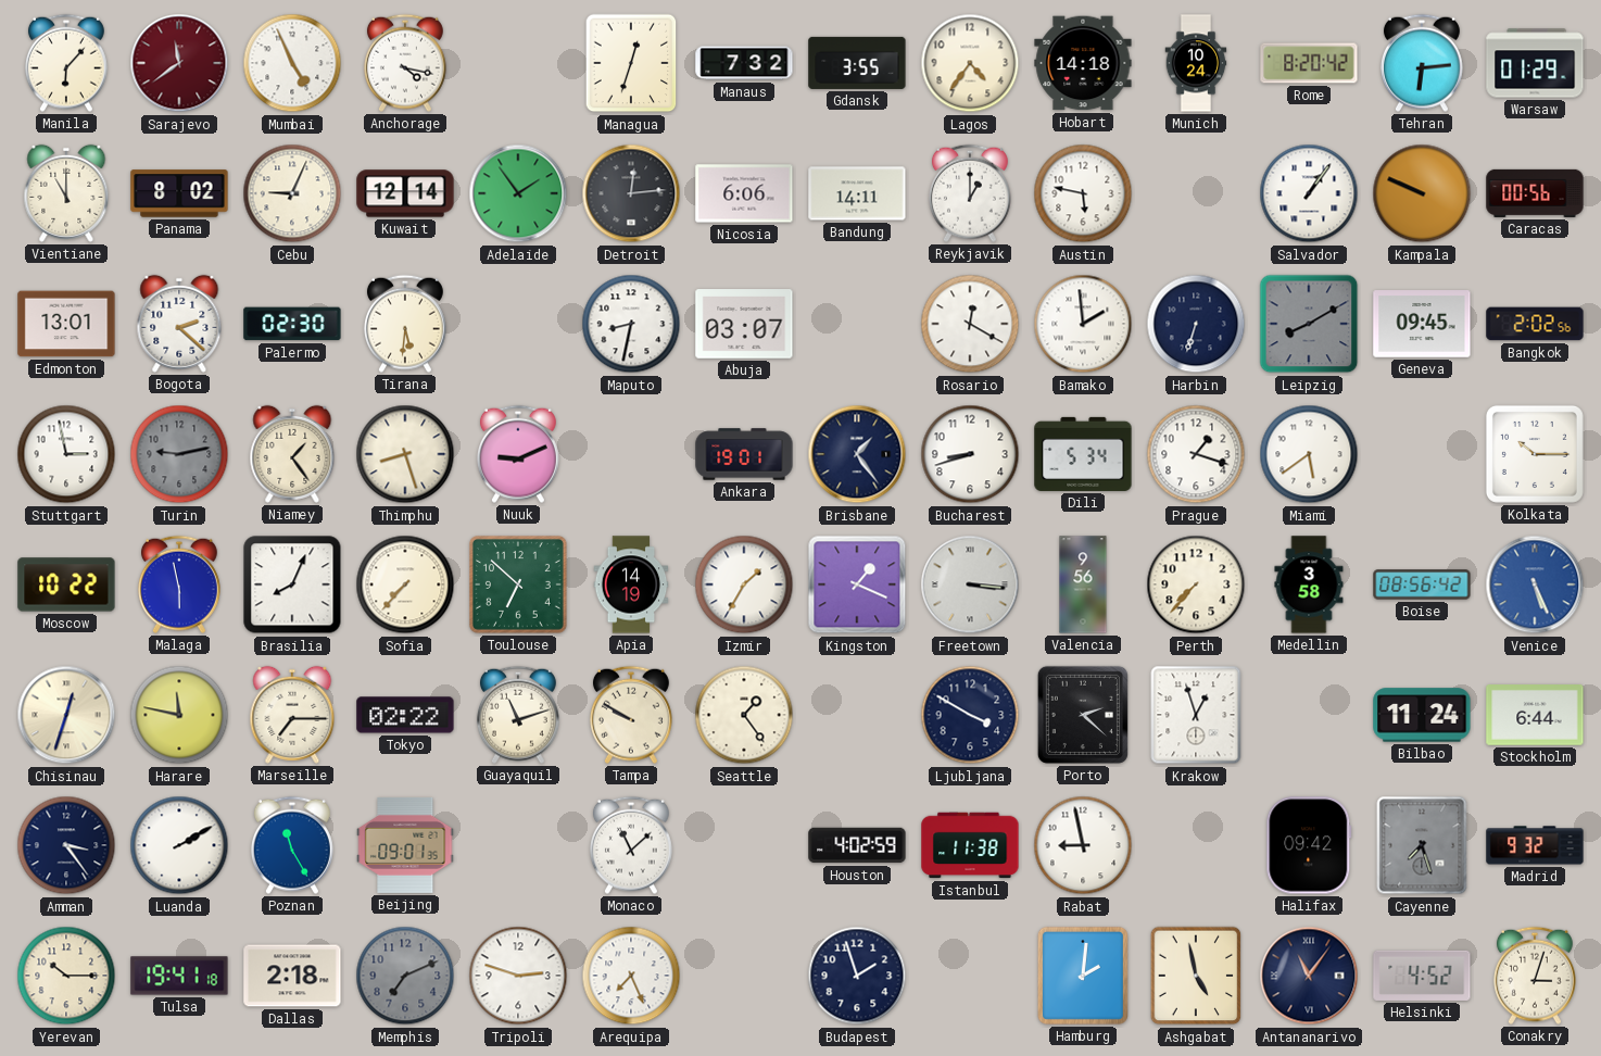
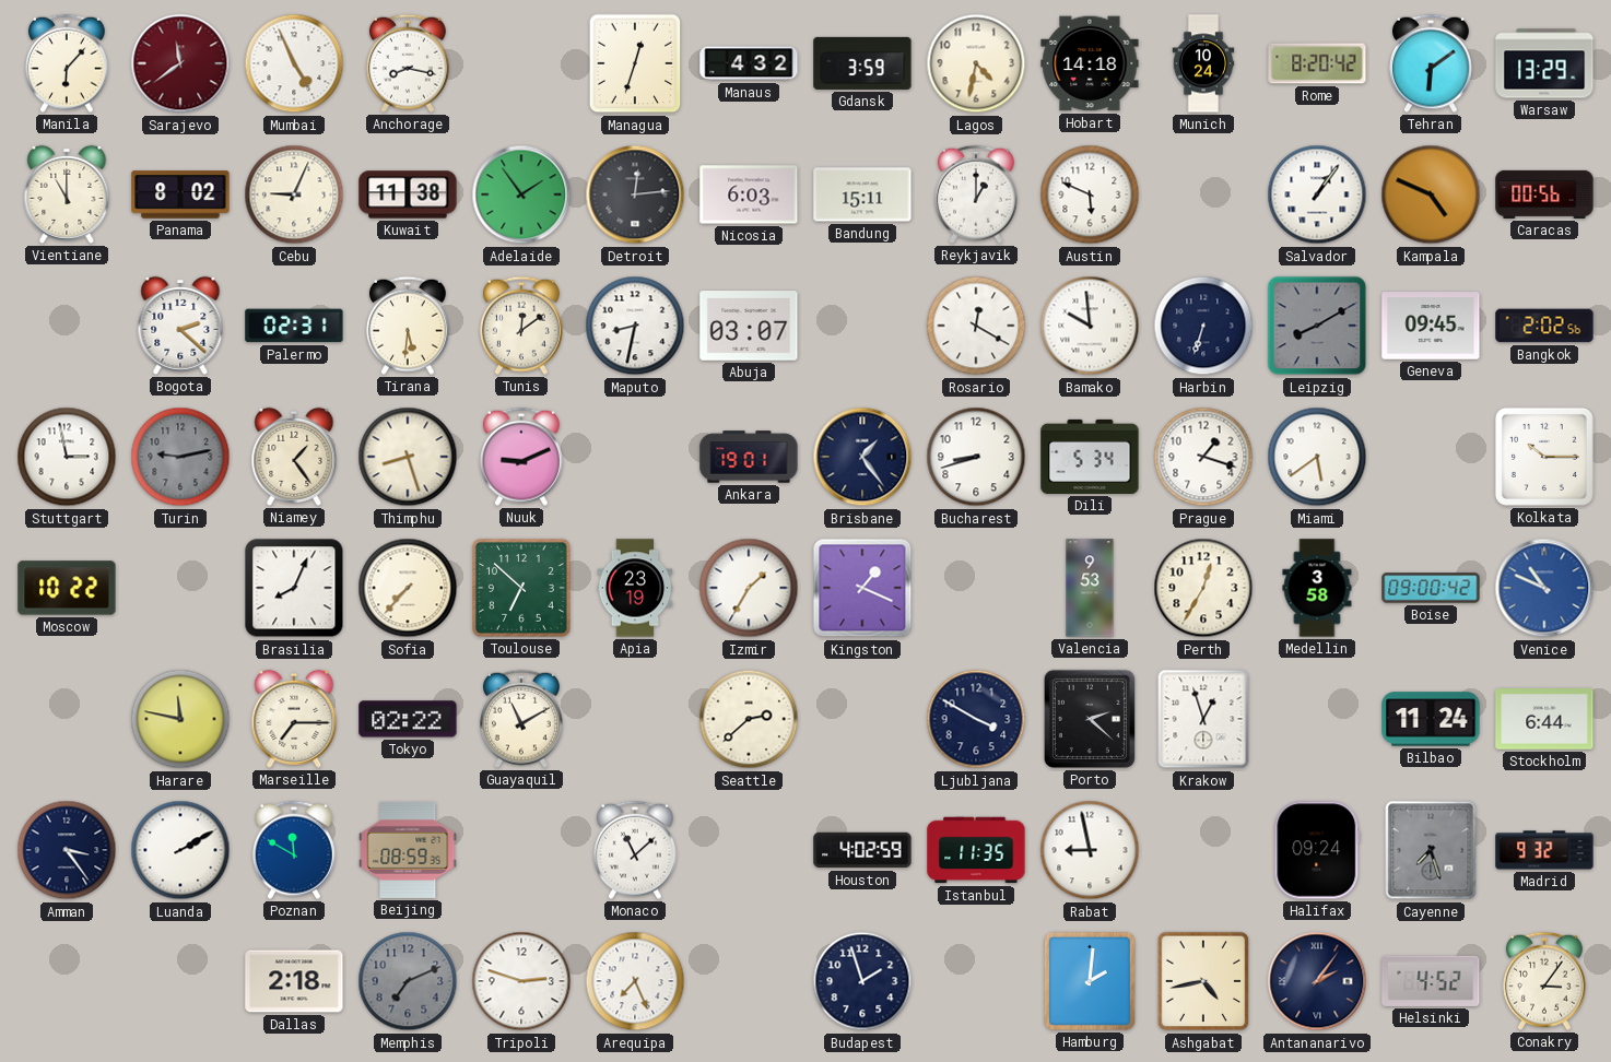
Anchorage: 4:17 -> 8:17 (408, 63)
Manaus: 7:32 -> 4:32 (749, 63)
Gdansk: 3:55 -> 3:59 (862, 63)
Lagos: 4:36 -> 4:32 (976, 63)
Tehran: 6:14 -> 6:09 (1431, 63)
Warsaw: 01:29 -> 13:29 (1544, 63)
Kuwait: 12:14 -> 11:38 (408, 194)
Nicosia: 6:06 -> 6:03 (749, 194)
Bandung: 14:11 -> 15:11 (862, 194)
Austin: 5:47 -> 5:49 (1090, 194)
Kampala: 9:49 -> 4:49 (1431, 194)
Edmonton: 13:01 -> none (66, 324)
Palermo: 02:30 -> 02:31 (294, 326)
Tunis: none -> 12:09 (521, 326)
Bamako: 1:59 -> 9:59 (1090, 326)
Malaga: 5:58 -> none (179, 584)
Apia: 14:19 -> 23:19 (635, 588)
Freetown: 3:16 -> none (970, 584)
Valencia: 9:56 -> 9:53 (1090, 588)
Perth: 7:37 -> 12:35 (1203, 588)
Boise: 08:56 -> 09:00 (1431, 588)
Venice: 5:26 -> 10:49 (1544, 588)
Chisinau: 12:33 -> none (66, 715)
Guayaquil: 11:12 -> 11:10 (521, 719)
Tampa: 9:50 -> none (631, 715)
Seattle: 1:24 -> 2:38 (749, 719)
Poznan: 11:25 -> 11:50 (294, 850)
Beijing: 09:01 -> 08:59 (408, 850)
Istanbul: 11:38 -> 11:35 (976, 850)
Halifax: 09:42 -> 09:24 (1317, 850)
Yerevan: 10:15 -> none (66, 976)
Tulsa: 19:41 -> none (179, 976)
Ashgabat: 4:58 -> 4:43 (1203, 981)
Antananarivo: 11:06 -> 2:06 (1317, 981)
Conakry: 3:03 -> 3:06 (1544, 981)
